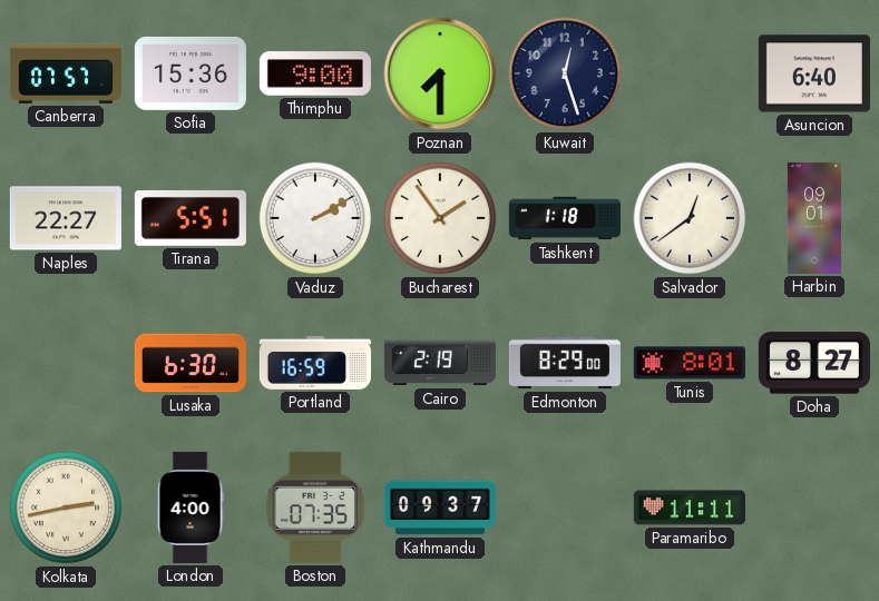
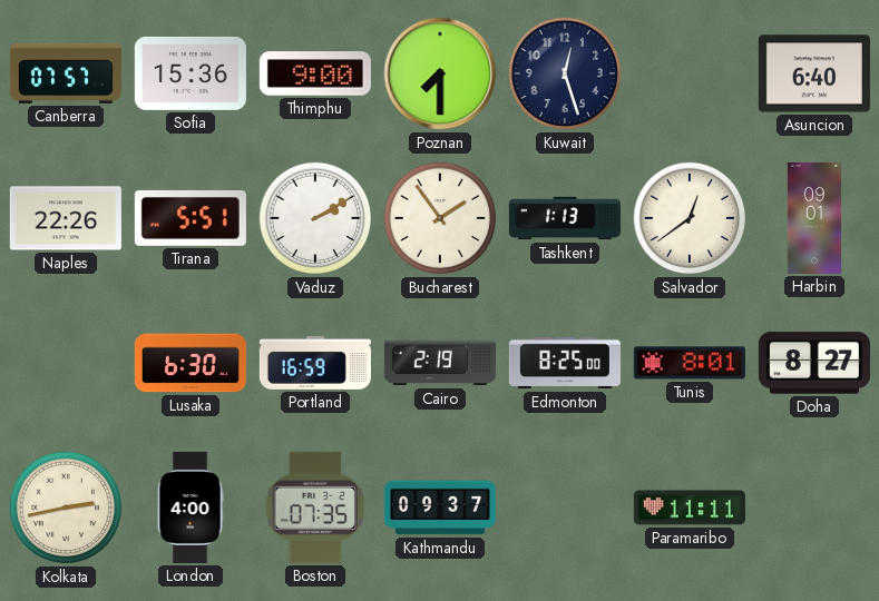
Naples: 22:27 -> 22:26 (66, 218)
Tashkent: 1:18 -> 1:13 (565, 218)
Edmonton: 8:29 -> 8:25 (565, 363)
